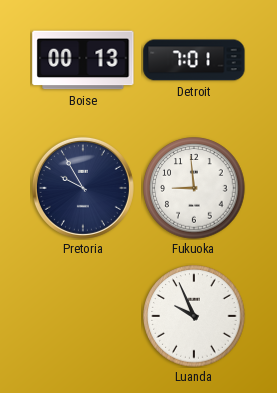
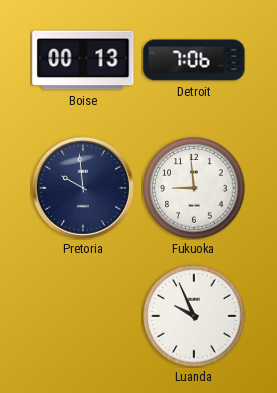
Detroit: 7:01 -> 7:06 (194, 60)
Pretoria: 9:55 -> 9:59 (83, 188)
